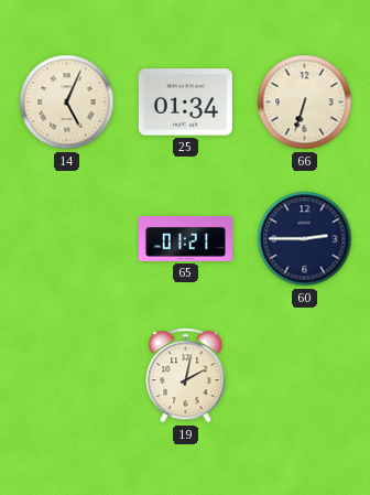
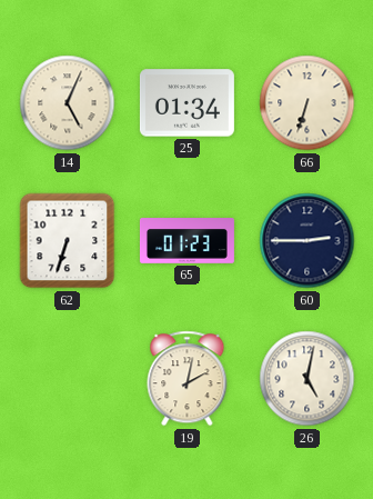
62: none -> 6:33 (68, 241)
65: 01:21 -> 01:23 (186, 241)
26: none -> 5:02 (308, 379)
